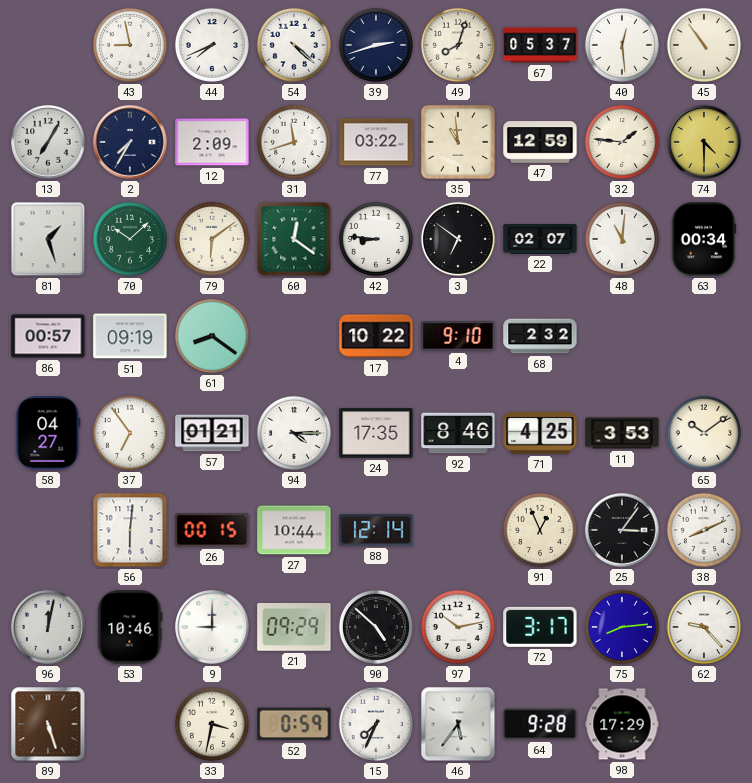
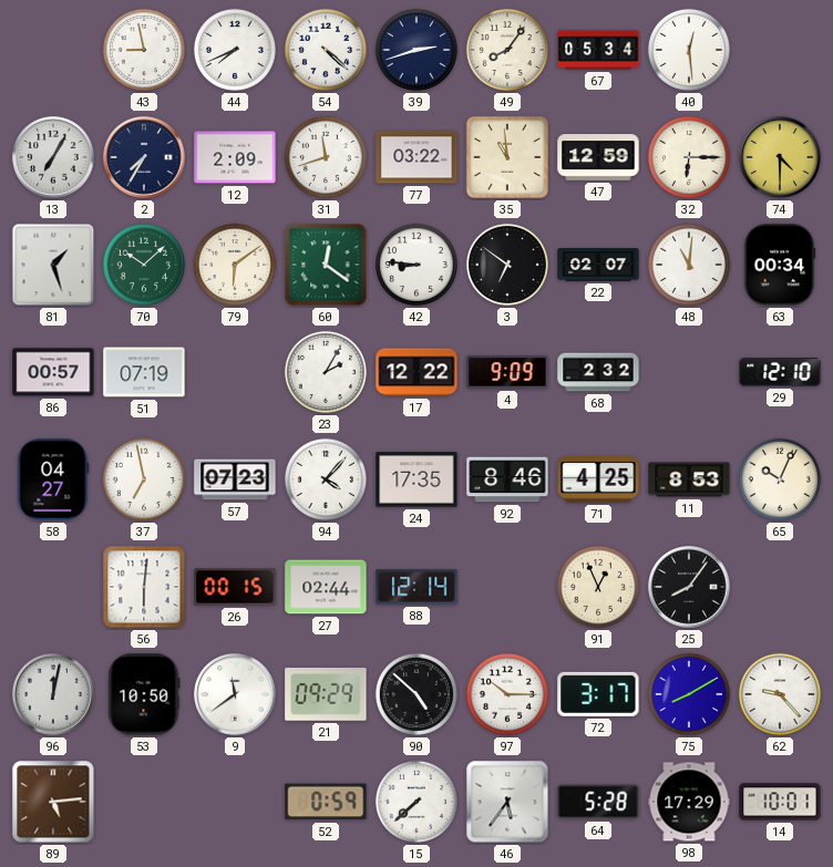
49: 8:03 -> 8:06 (507, 50)
67: 05:37 -> 05:34 (598, 50)
45: 10:54 -> none (704, 45)
32: 1:46 -> 6:15 (689, 157)
51: 09:19 -> 07:19 (144, 372)
61: 8:21 -> none (212, 336)
23: none -> 2:05 (326, 372)
17: 10:22 -> 12:22 (416, 372)
4: 9:10 -> 9:09 (507, 372)
29: none -> 12:10 (780, 372)
37: 6:54 -> 6:58 (144, 479)
57: 01:21 -> 07:23 (235, 479)
94: 4:15 -> 4:07 (326, 479)
11: 3:53 -> 8:53 (689, 479)
65: 10:09 -> 10:04 (780, 479)
27: 10:44 -> 02:44 (326, 587)
25: 3:06 -> 8:06 (689, 587)
38: 8:11 -> none (704, 530)
53: 10:46 -> 10:50 (144, 694)
9: 9:00 -> 11:39 (235, 694)
97: 10:13 -> 10:15 (507, 694)
75: 8:14 -> 8:10 (689, 694)
89: 5:27 -> 5:14 (53, 802)
33: 3:32 -> none (212, 724)
15: 7:34 -> 7:38 (416, 802)
64: 9:28 -> 5:28 (598, 802)
14: none -> 10:01 (780, 802)
